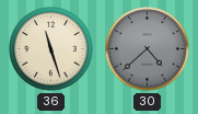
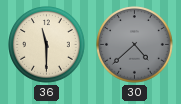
36: 11:27 -> 11:30 (47, 45)
